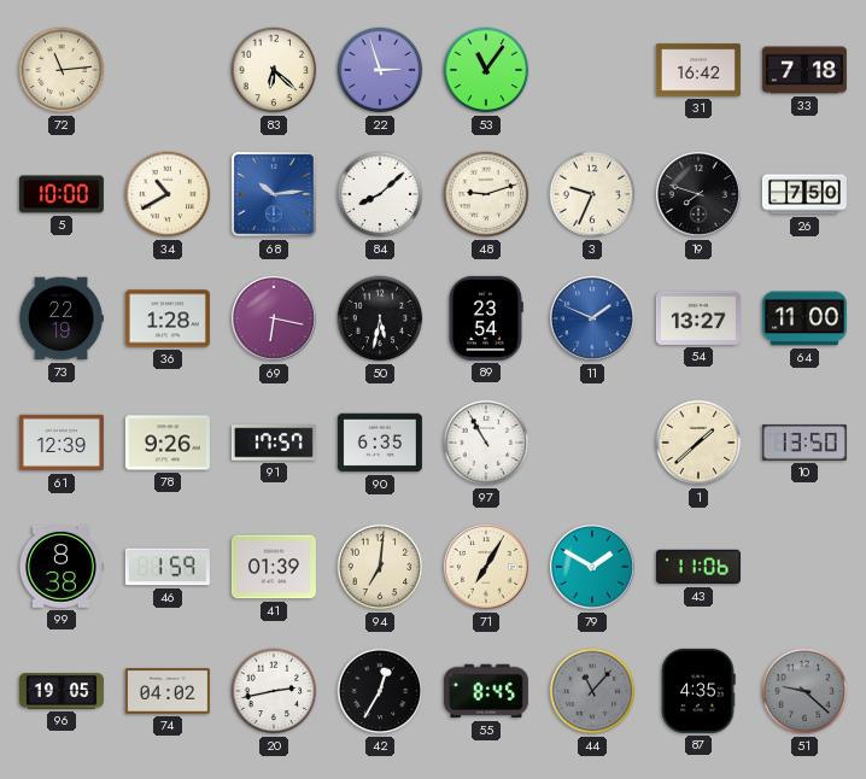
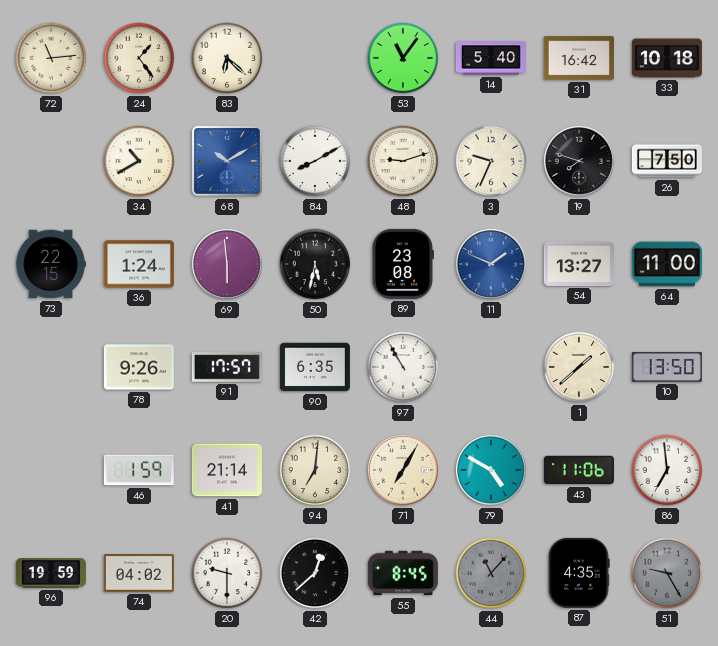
24: none -> 1:24 (139, 58)
22: 2:57 -> none (380, 70)
14: none -> 5:40 (491, 58)
33: 7:18 -> 10:18 (667, 58)
5: 10:00 -> none (62, 194)
68: 10:14 -> 10:10 (227, 161)
84: 8:08 -> 8:10 (315, 161)
73: 22:19 -> 22:15 (51, 264)
36: 1:28 -> 1:24 (139, 264)
69: 6:17 -> 5:59 (227, 264)
89: 23:54 -> 23:08 (402, 264)
61: 12:39 -> none (62, 443)
99: 8:38 -> none (60, 567)
41: 01:39 -> 21:14 (227, 470)
79: 1:50 -> 4:50 (491, 470)
86: none -> 6:59 (667, 470)
96: 19:05 -> 19:59 (51, 573)
20: 2:43 -> 9:30 (227, 573)
42: 12:35 -> 12:38 (315, 573)
51: 9:22 -> 9:25 (667, 573)
